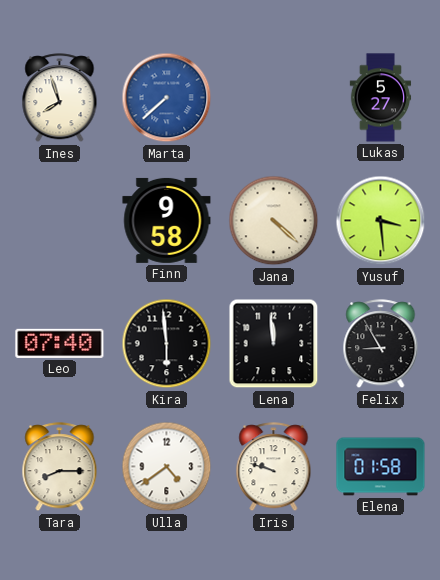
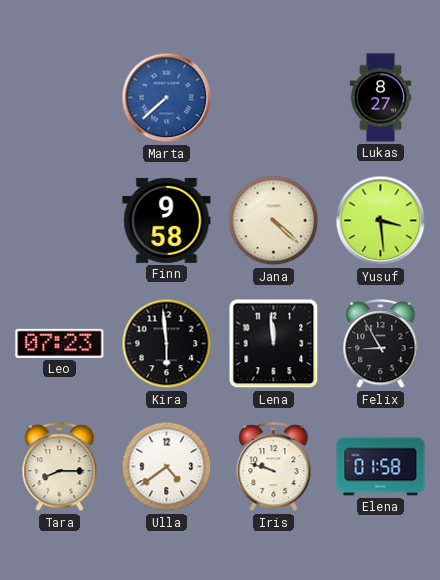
Ines: 7:57 -> none (60, 98)
Lukas: 5:27 -> 8:27 (381, 98)
Leo: 07:40 -> 07:23 (60, 343)
